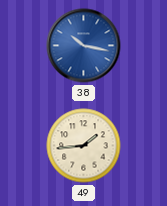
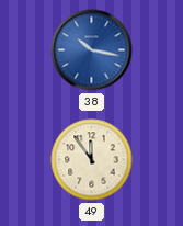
49: 1:44 -> 11:54 (92, 160)
